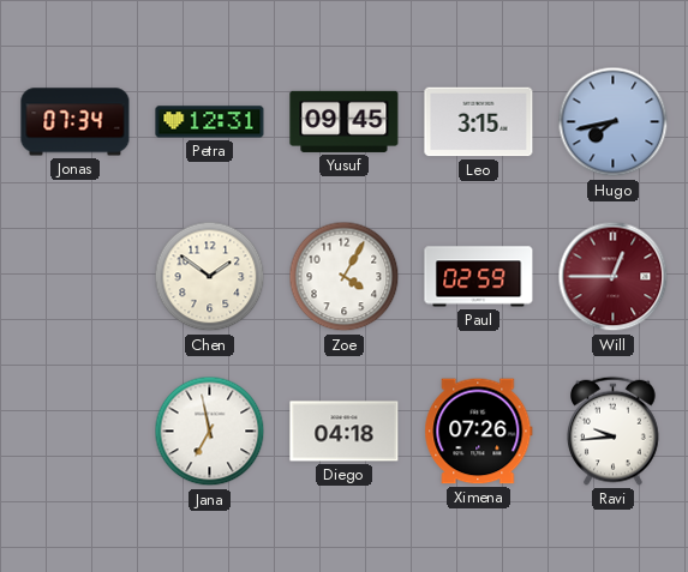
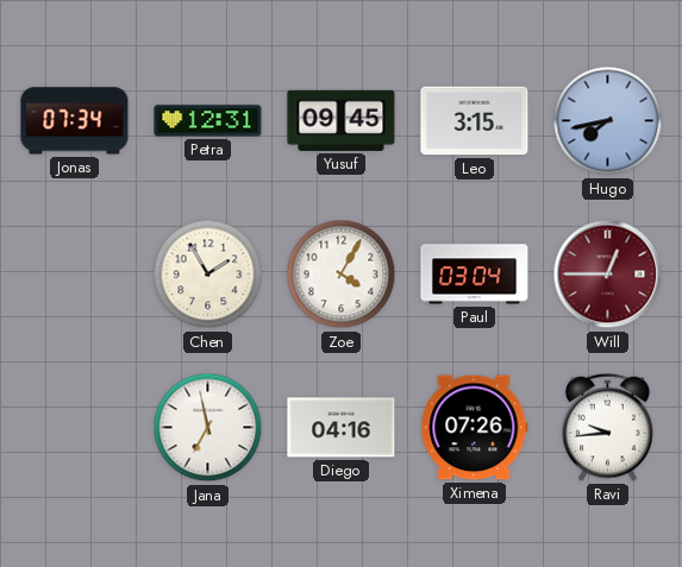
Chen: 1:51 -> 1:55 (208, 275)
Paul: 02:59 -> 03:04 (475, 275)
Diego: 04:18 -> 04:16 (342, 428)
